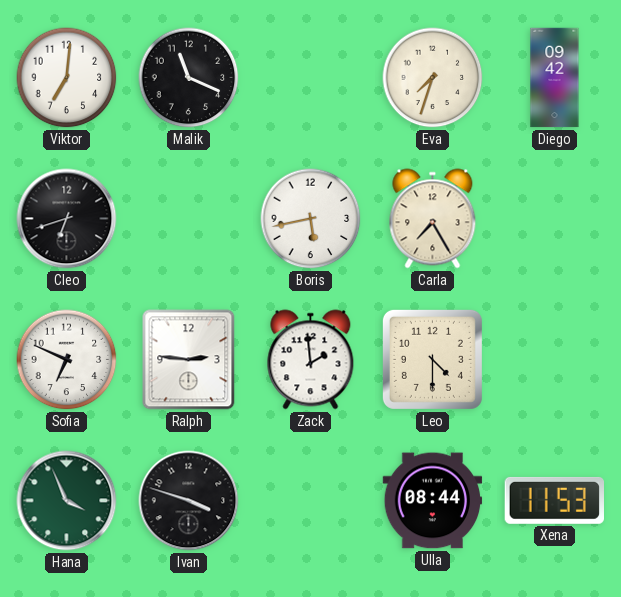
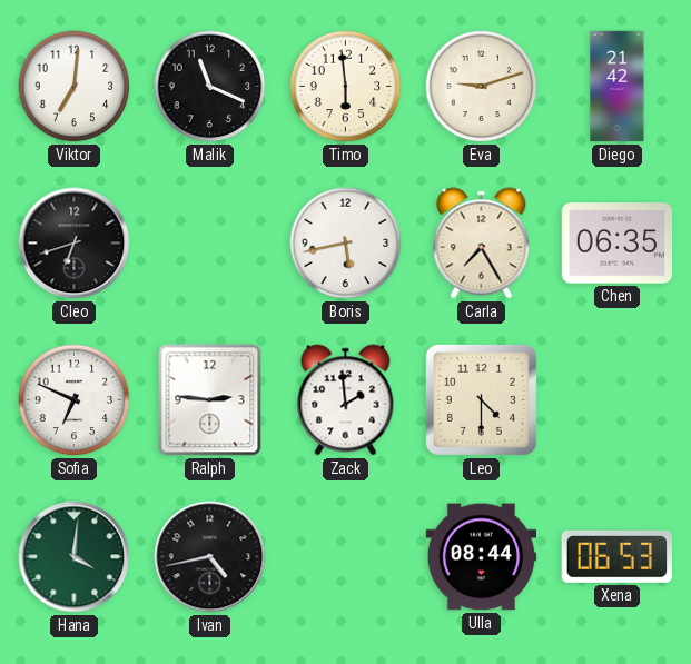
Timo: none -> 5:59 (346, 87)
Eva: 7:33 -> 9:12 (482, 87)
Diego: 09:42 -> 21:42 (618, 87)
Chen: none -> 06:35 (618, 244)
Hana: 3:56 -> 4:01 (75, 557)
Ivan: 3:48 -> 4:43 (210, 557)
Xena: 11:53 -> 06:53 (616, 556)
